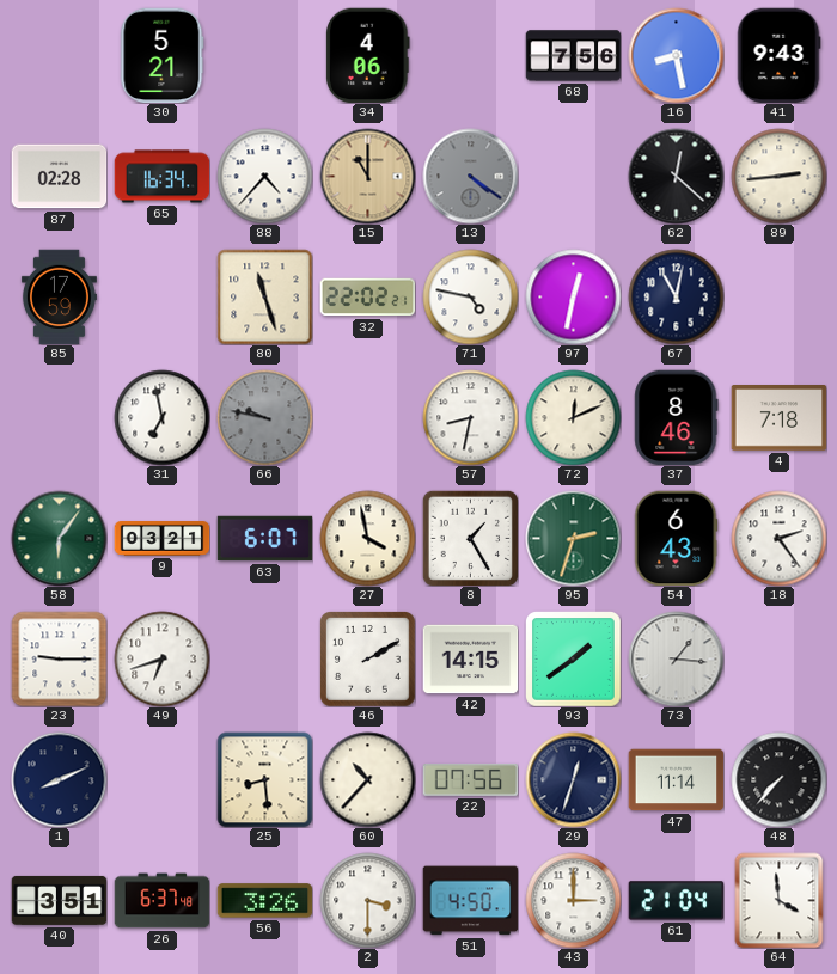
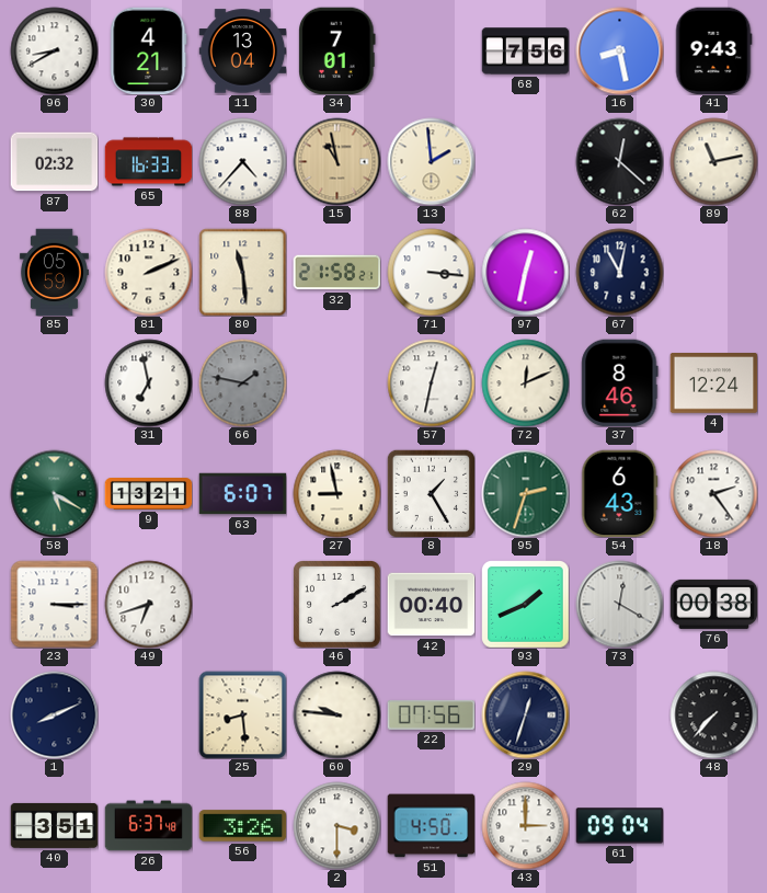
96: none -> 8:40 (54, 50)
30: 5:21 -> 4:21 (149, 50)
11: none -> 13:04 (242, 51)
34: 4:06 -> 7:01 (337, 50)
87: 02:28 -> 02:32 (54, 162)
65: 16:34 -> 16:33 (148, 162)
15: 11:00 -> 10:58 (336, 161)
13: 4:21 -> 1:59 (431, 161)
13 dial: grey -> cream (431, 161)
89: 2:44 -> 11:13 (713, 161)
85: 17:59 -> 05:59 (54, 272)
81: none -> 2:11 (148, 272)
80: 11:27 -> 11:29 (242, 272)
32: 22:02 -> 21:58 (336, 273)
71: 4:47 -> 3:16 (431, 272)
66: 9:47 -> 1:47 (242, 382)
57: 8:32 -> 12:32 (431, 382)
4: 7:18 -> 12:24 (713, 383)
58: 6:06 -> 5:20 (54, 493)
9: 03:21 -> 13:21 (148, 494)
27: 3:58 -> 8:58 (336, 493)
23: 9:15 -> 3:15 (54, 604)
42: 14:15 -> 00:40 (431, 605)
93: 1:39 -> 1:41 (526, 605)
73: 1:16 -> 12:20 (619, 604)
76: none -> 00:38 (713, 604)
60: 10:37 -> 9:46 (336, 714)
47: 11:14 -> none (676, 780)
61: 21:04 -> 09:04 (619, 826)
64: 3:59 -> none (780, 900)
